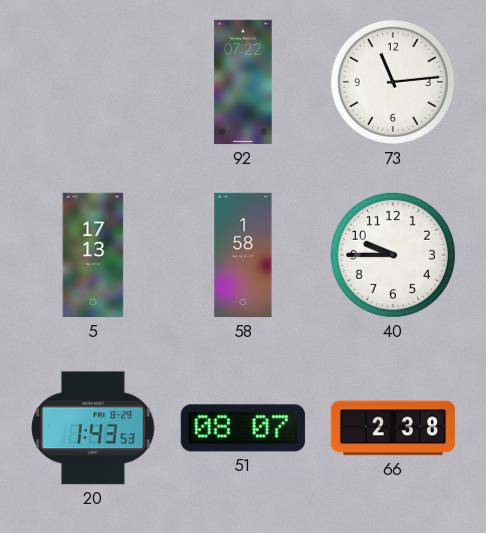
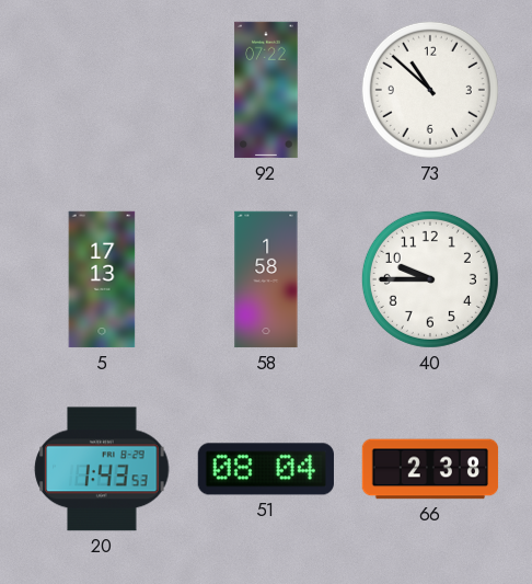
73: 11:14 -> 10:52 (430, 90)
51: 08:07 -> 08:04 (266, 469)
